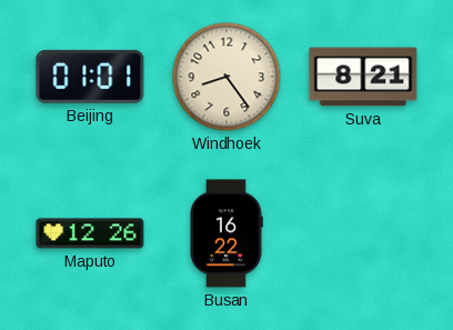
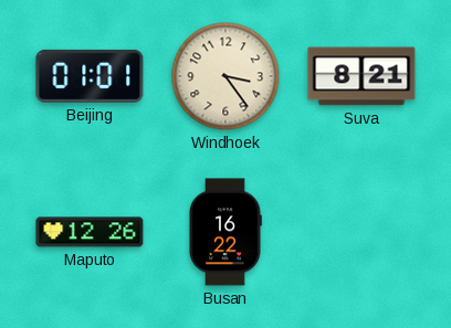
Windhoek: 8:24 -> 3:24 (225, 76)
